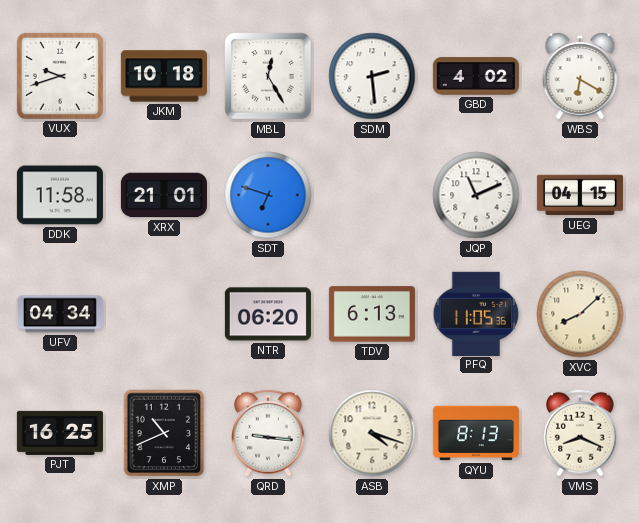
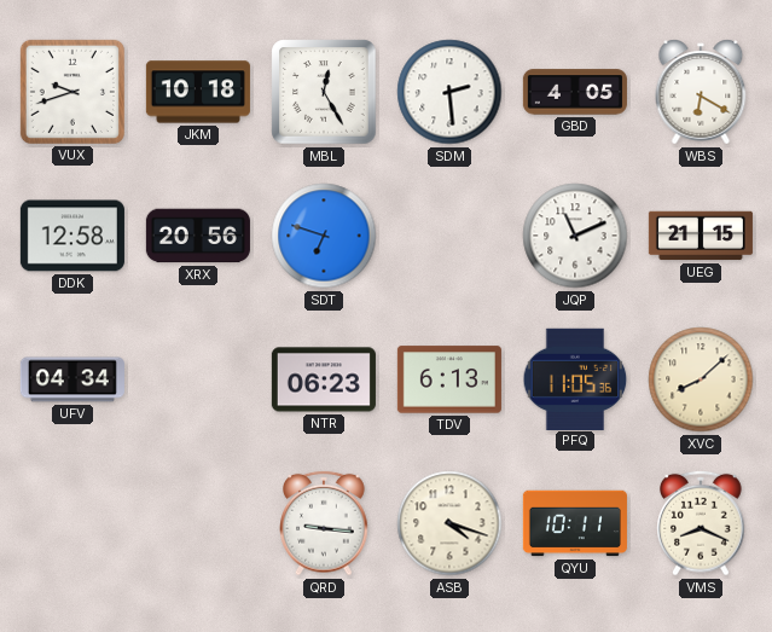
GBD: 4:02 -> 4:05 (575, 92)
DDK: 11:58 -> 12:58 (72, 236)
XRX: 21:01 -> 20:56 (198, 236)
UEG: 04:15 -> 21:15 (701, 236)
NTR: 06:20 -> 06:23 (324, 379)
PJT: 16:25 -> none (60, 433)
XMP: 10:41 -> none (164, 433)
QYU: 8:13 -> 10:11 (575, 523)
